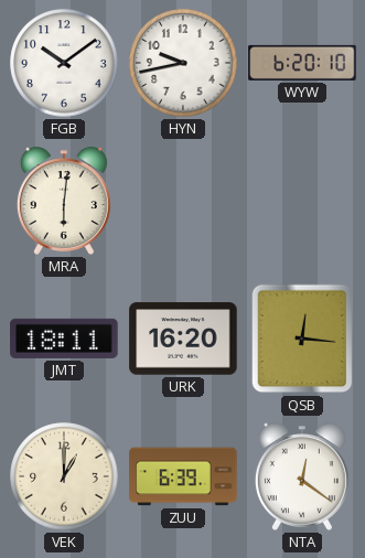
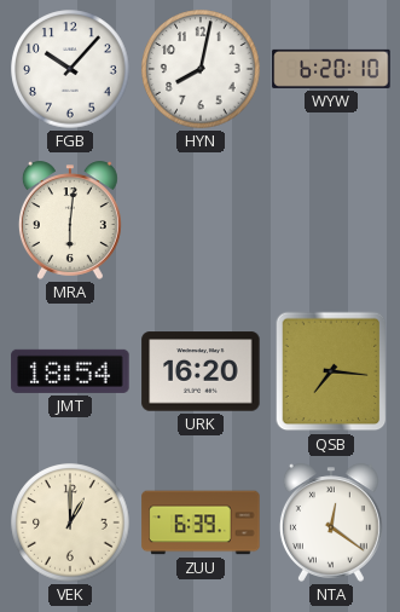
FGB: 10:09 -> 10:07 (70, 69)
HYN: 9:43 -> 8:02 (201, 69)
JMT: 18:11 -> 18:54 (70, 371)
QSB: 12:16 -> 7:16 (331, 371)
